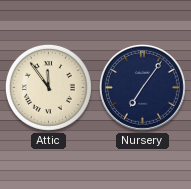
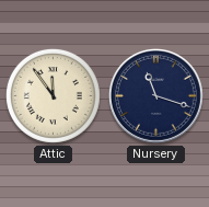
Nursery: 7:06 -> 11:18 (155, 95)
